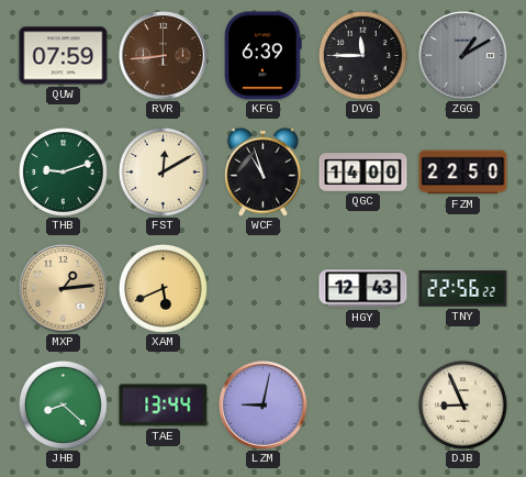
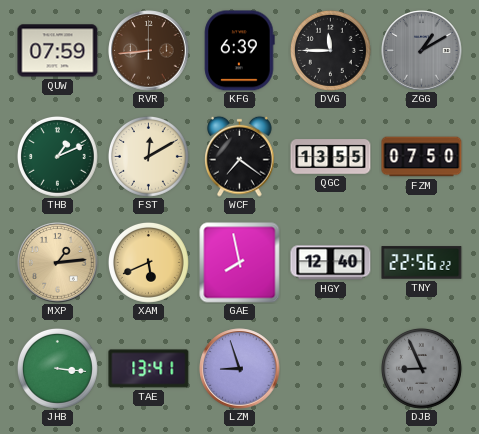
THB: 9:12 -> 1:11 (57, 156)
WCF: 10:57 -> 7:21 (240, 156)
QGC: 14:00 -> 13:55 (331, 157)
FZM: 22:50 -> 07:50 (422, 157)
GAE: none -> 7:58 (240, 263)
HGY: 12:43 -> 12:40 (331, 263)
JHB: 8:22 -> 3:16 (57, 368)
TAE: 13:44 -> 13:41 (149, 369)
LZM: 9:02 -> 8:57 (240, 369)
DJB dial: cream -> grey (421, 368)
